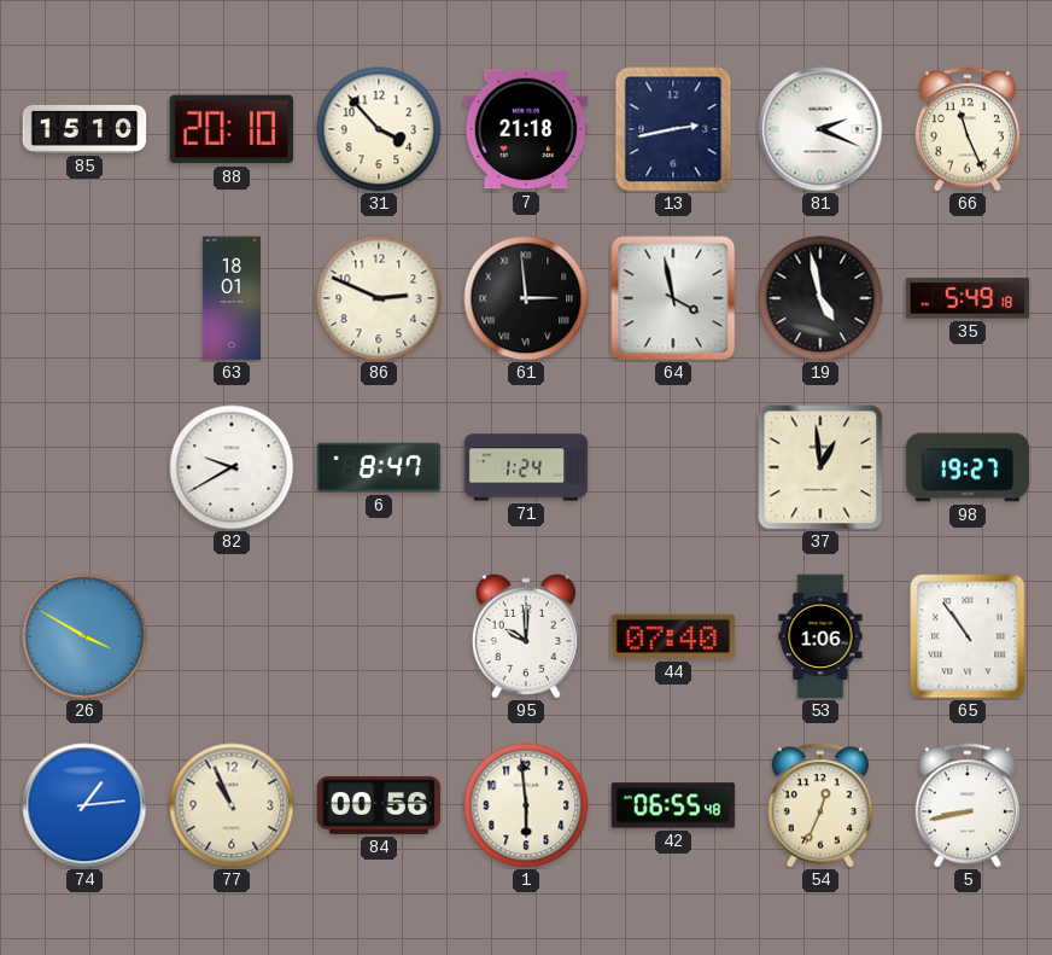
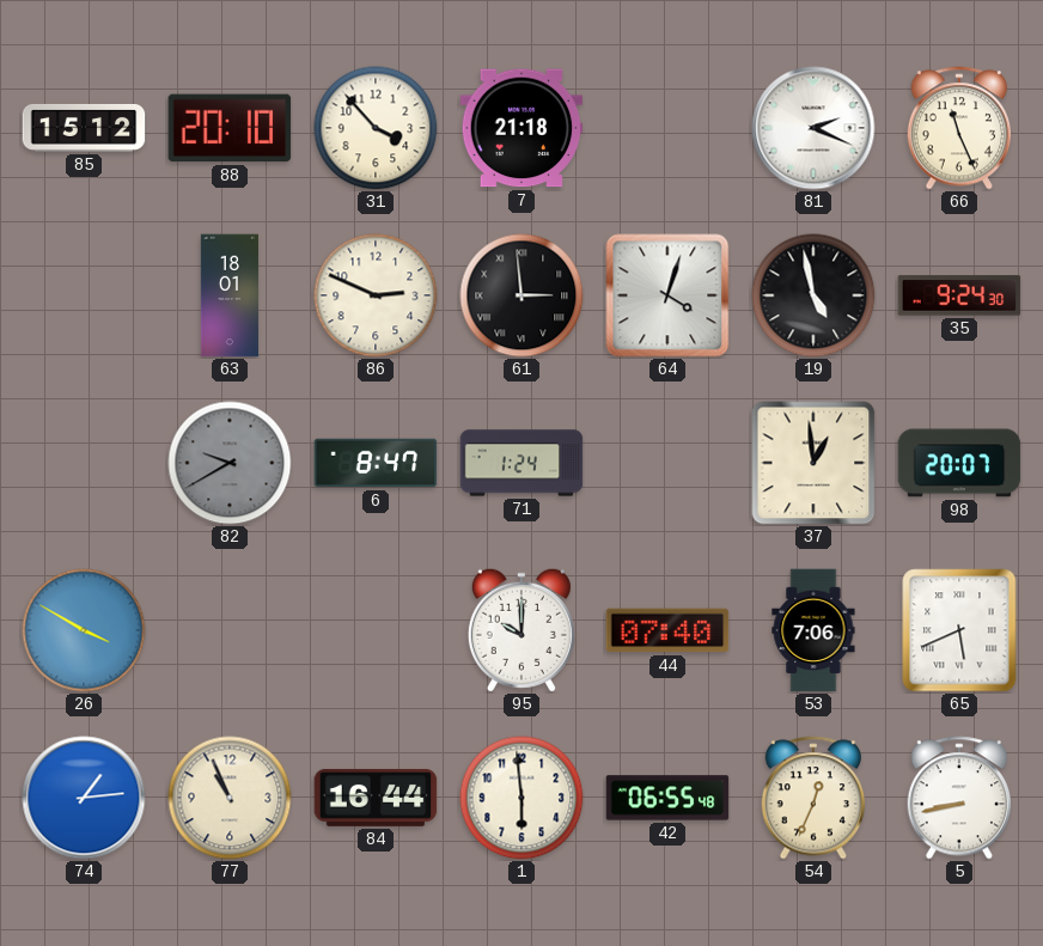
85: 15:10 -> 15:12 (84, 128)
13: 2:43 -> none (673, 129)
64: 3:58 -> 4:03 (667, 295)
35: 5:49 -> 9:24 (959, 295)
82 dial: white -> grey (230, 463)
98: 19:27 -> 20:07 (959, 463)
53: 1:06 -> 7:06 (813, 630)
65: 10:54 -> 5:41 (959, 630)
84: 00:56 -> 16:44 (376, 798)
